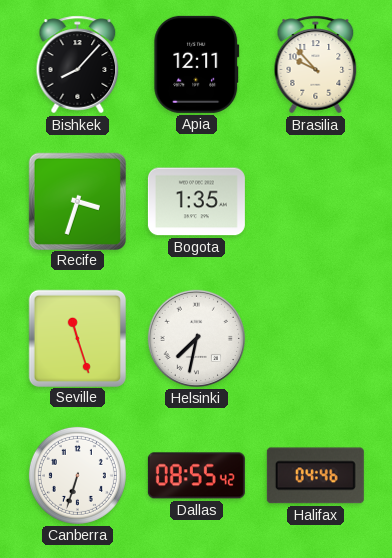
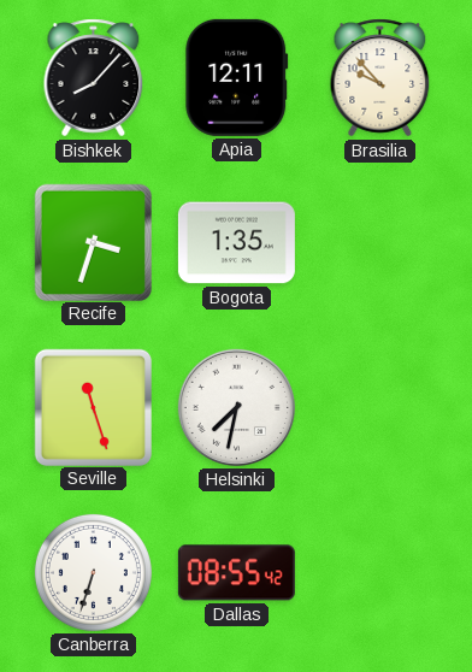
Halifax: 04:46 -> none (315, 476)
